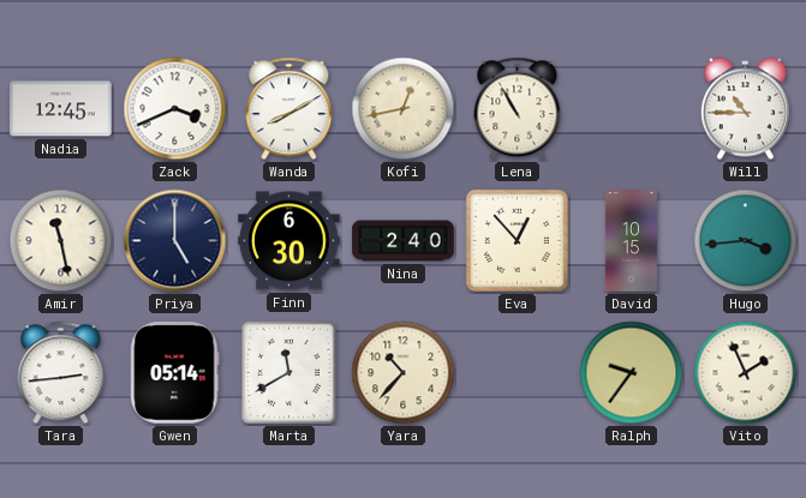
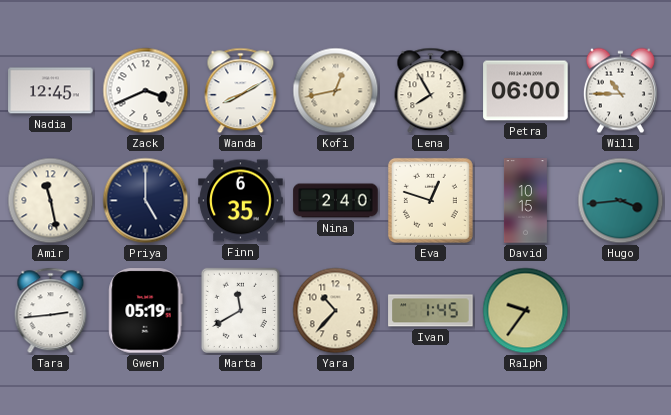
Lena: 10:55 -> 7:55 (431, 91)
Petra: none -> 06:00 (526, 91)
Finn: 6:30 -> 6:35 (241, 201)
Eva: 12:53 -> 12:48 (430, 200)
Gwen: 05:14 -> 05:19 (146, 311)
Ivan: none -> 1:45 (431, 311)
Vito: 1:56 -> none (746, 373)
